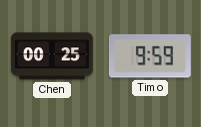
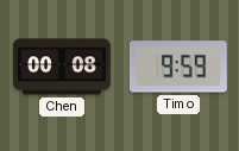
Chen: 00:25 -> 00:08 (62, 67)
